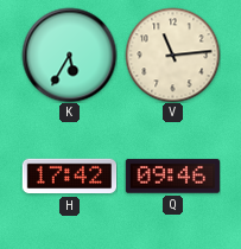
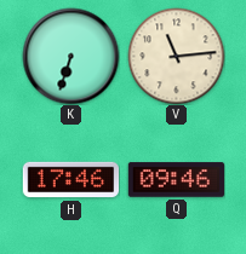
K: 5:35 -> 6:33 (70, 56)
H: 17:42 -> 17:46 (70, 180)
